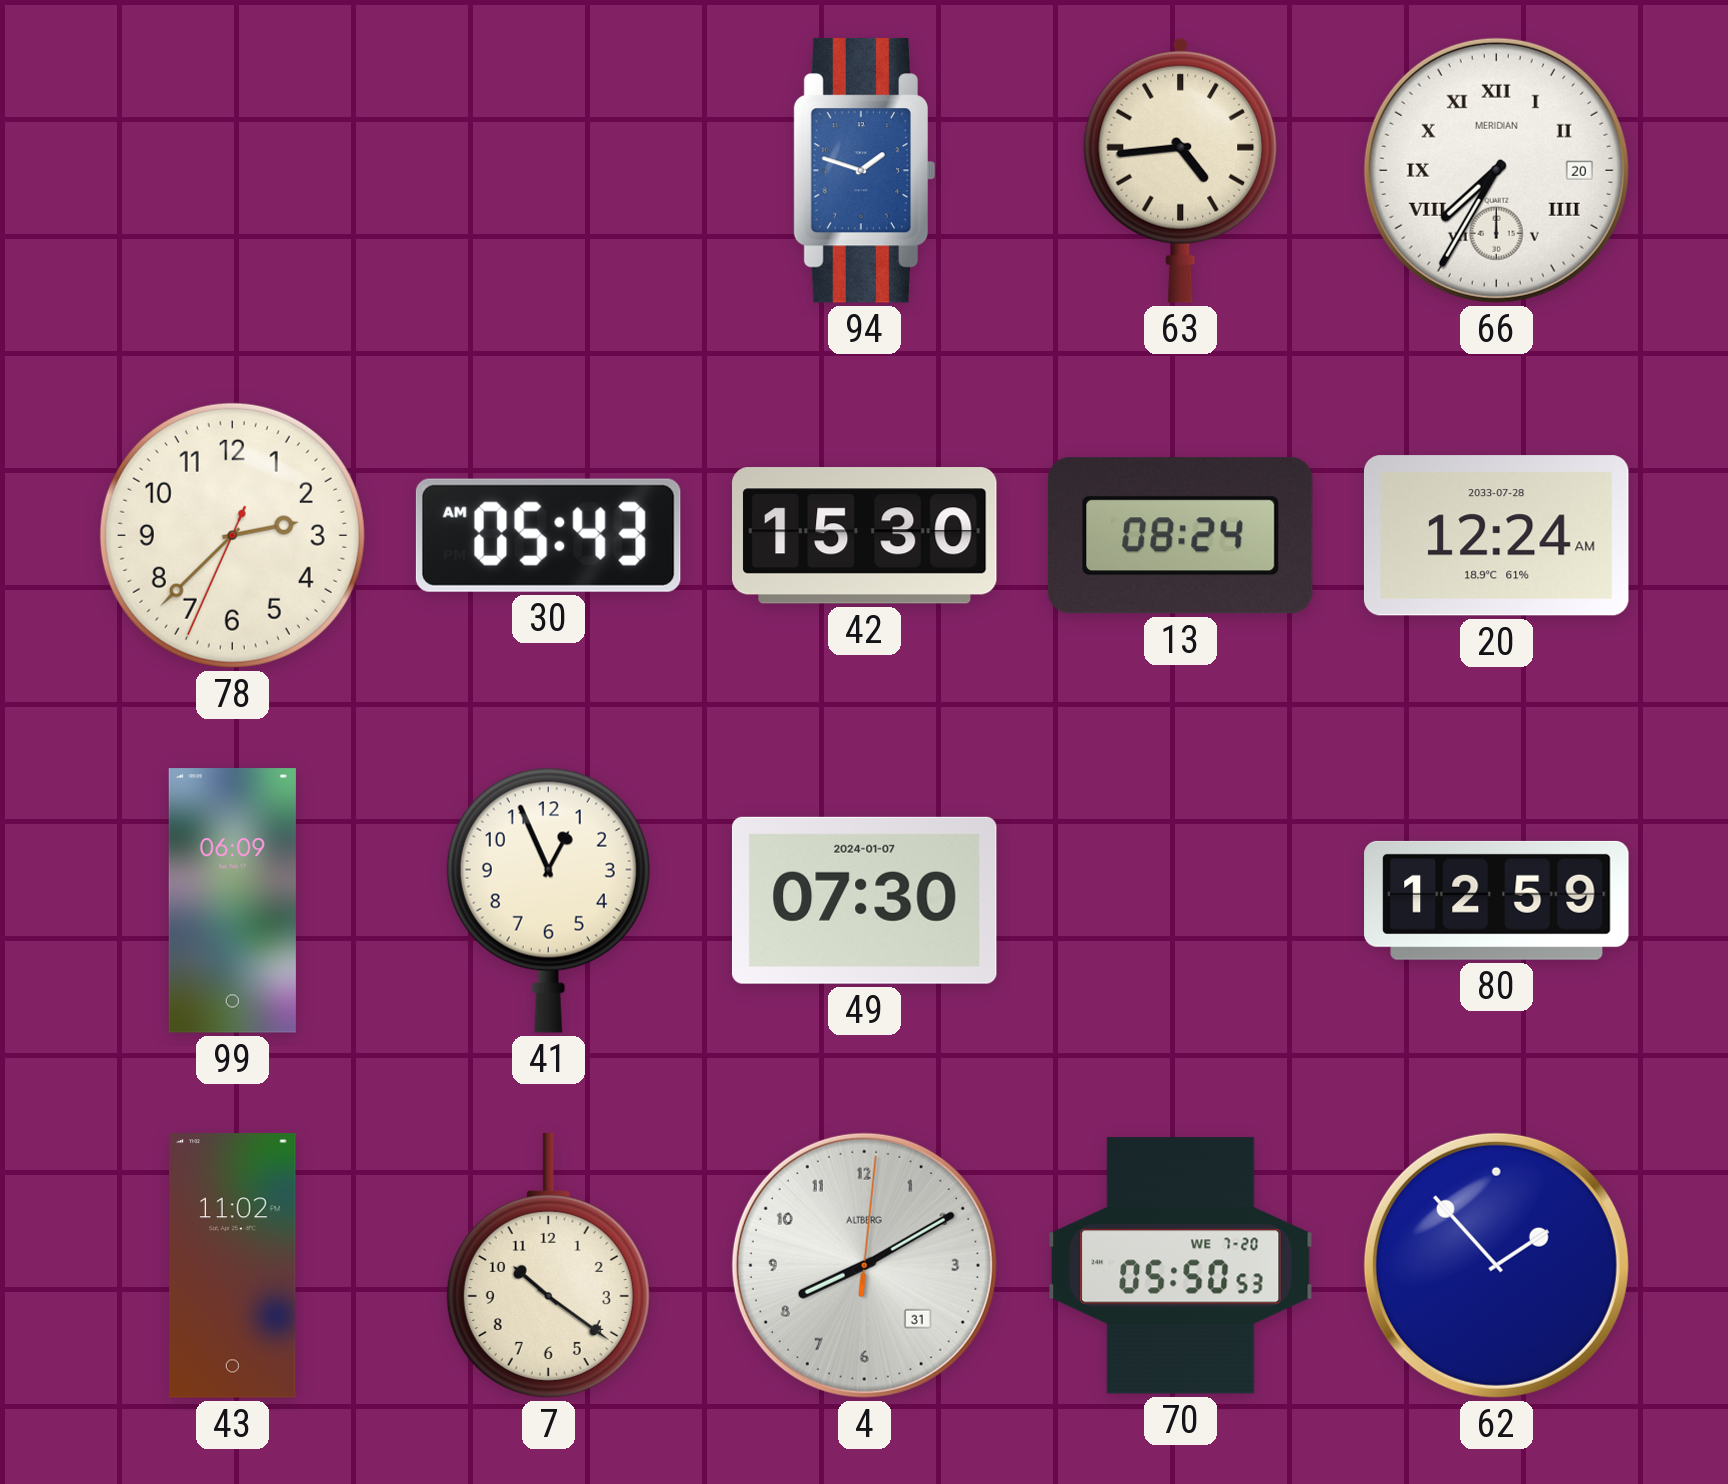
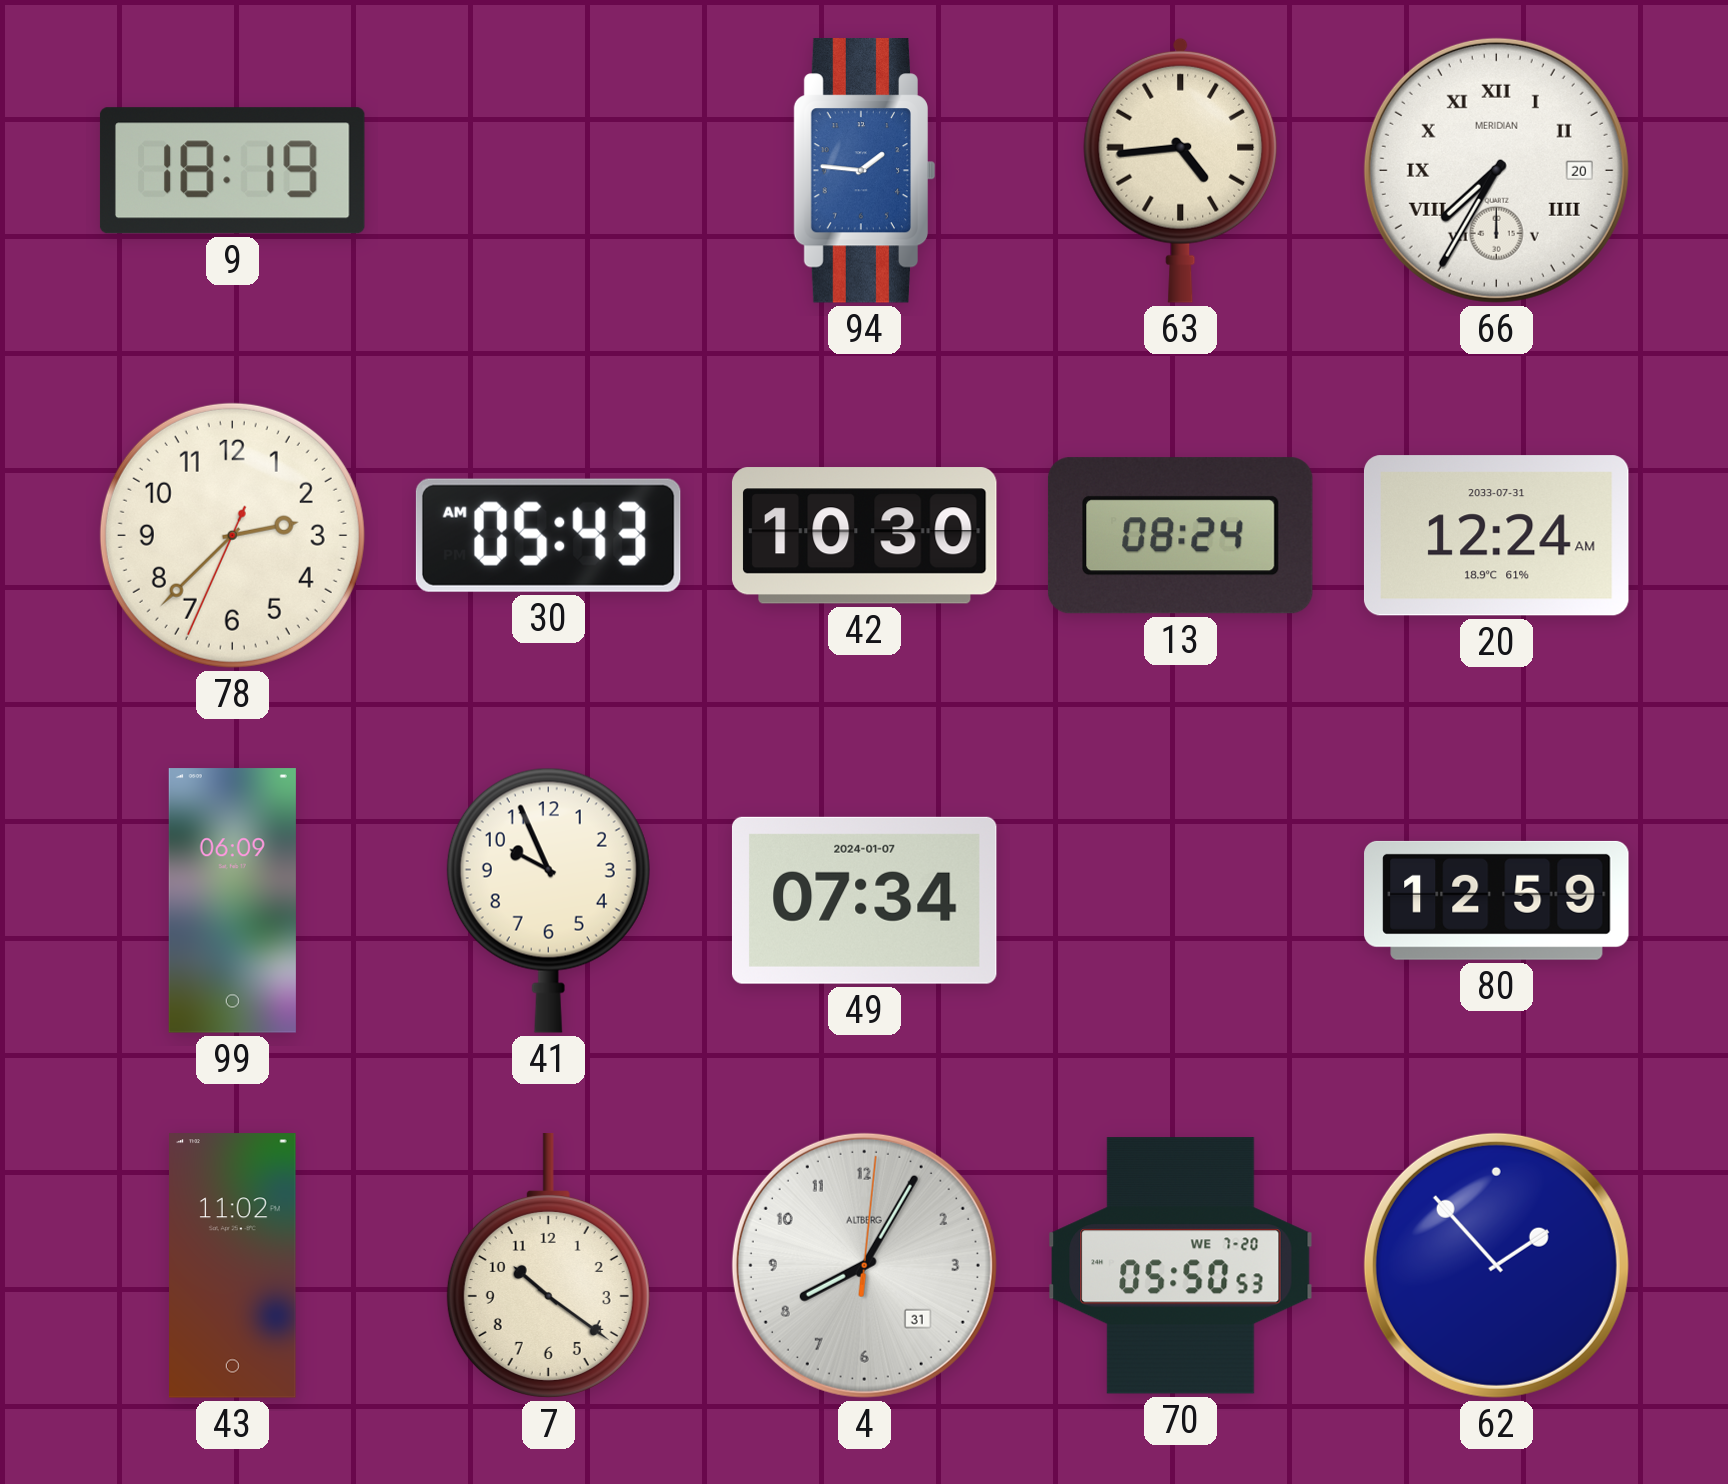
9: none -> 18:19 (232, 171)
94: 1:48 -> 1:46 (864, 171)
42: 15:30 -> 10:30 (864, 536)
20 date: 2033-07-28 -> 2033-07-31 (1496, 536)
41: 12:56 -> 9:56 (548, 900)
49: 07:30 -> 07:34 (864, 900)
4: 8:10 -> 8:05 (864, 1265)
